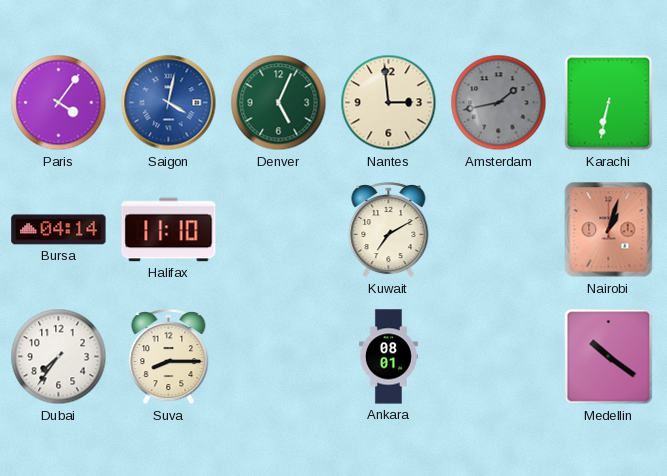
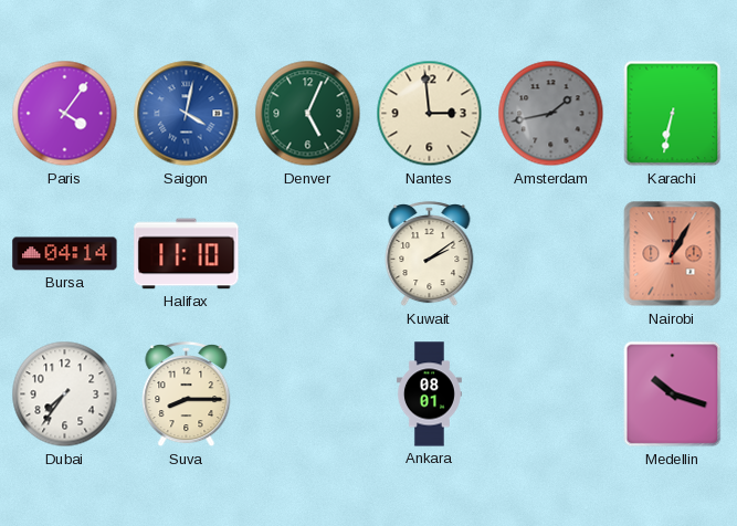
Kuwait: 7:10 -> 2:09 (430, 254)
Nairobi: 1:03 -> 1:05 (673, 254)
Medellin: 10:21 -> 10:18 (673, 394)
